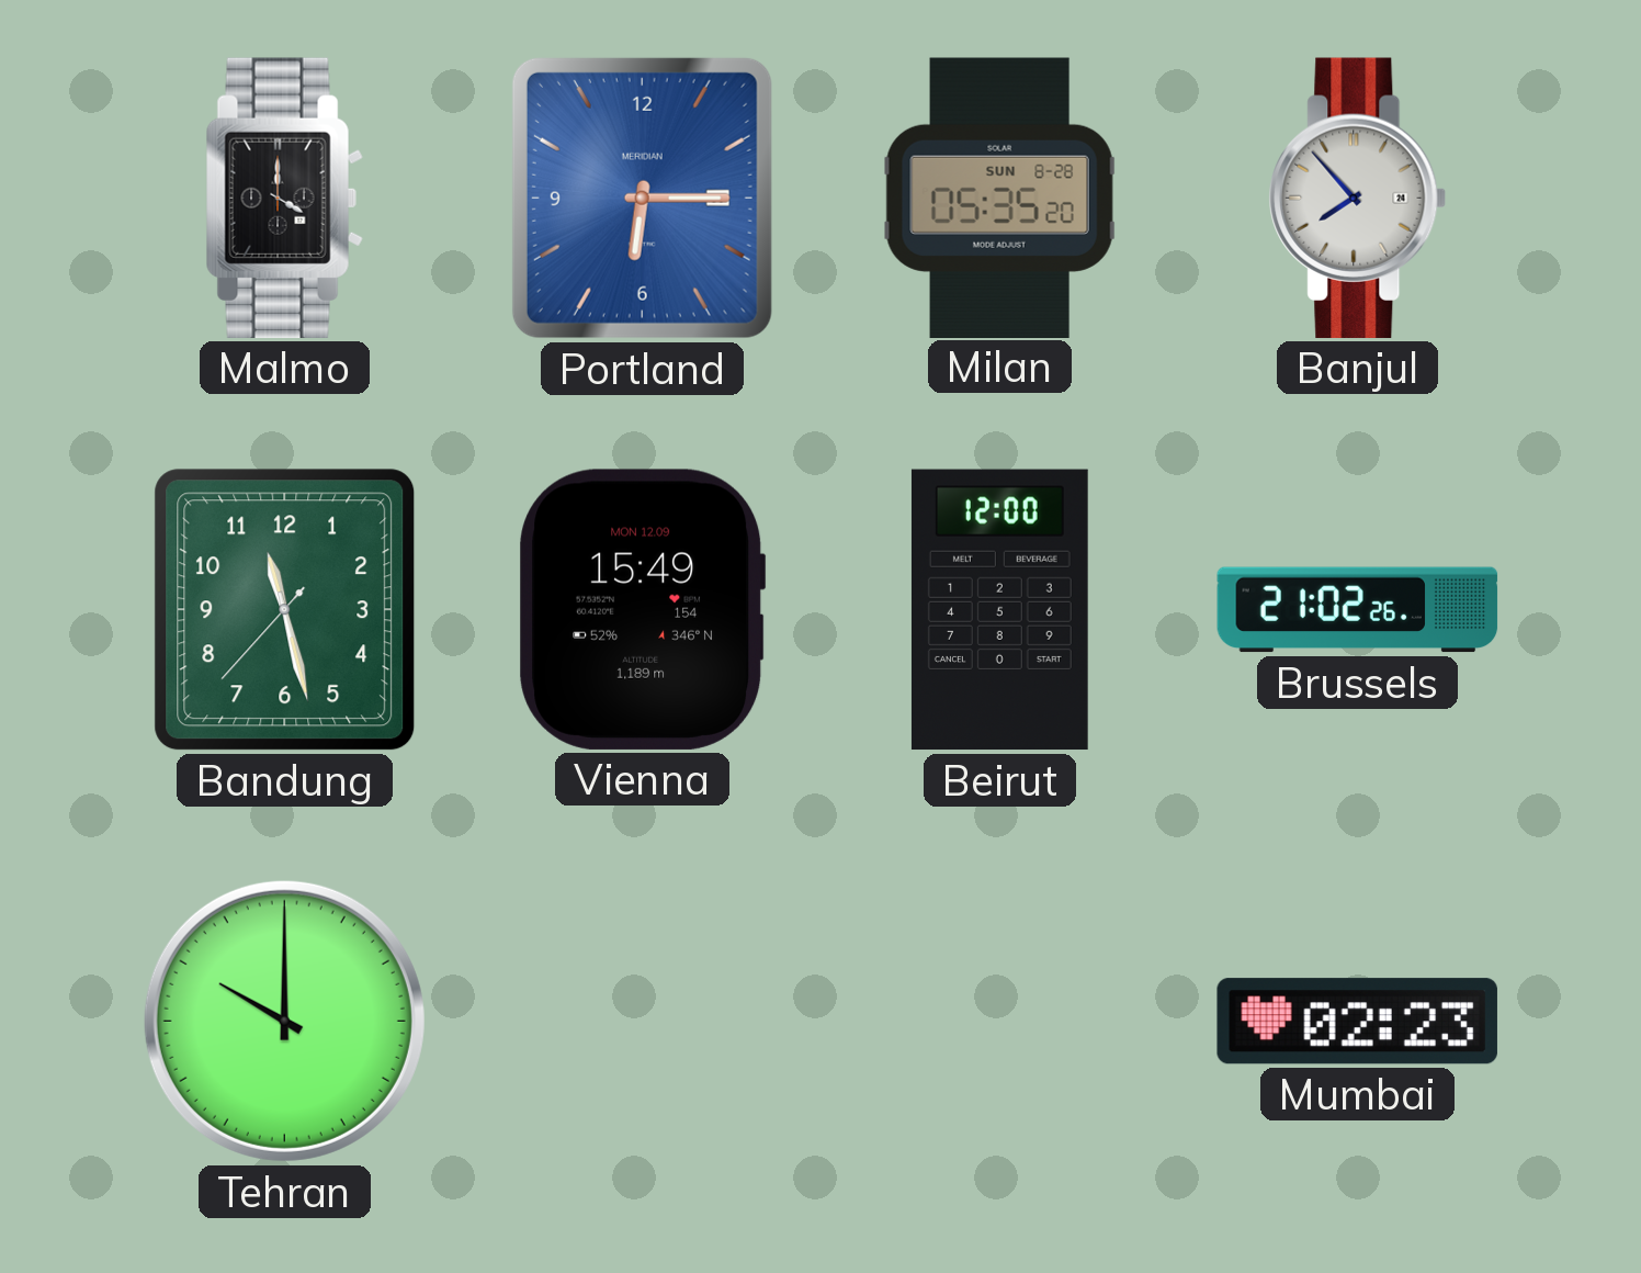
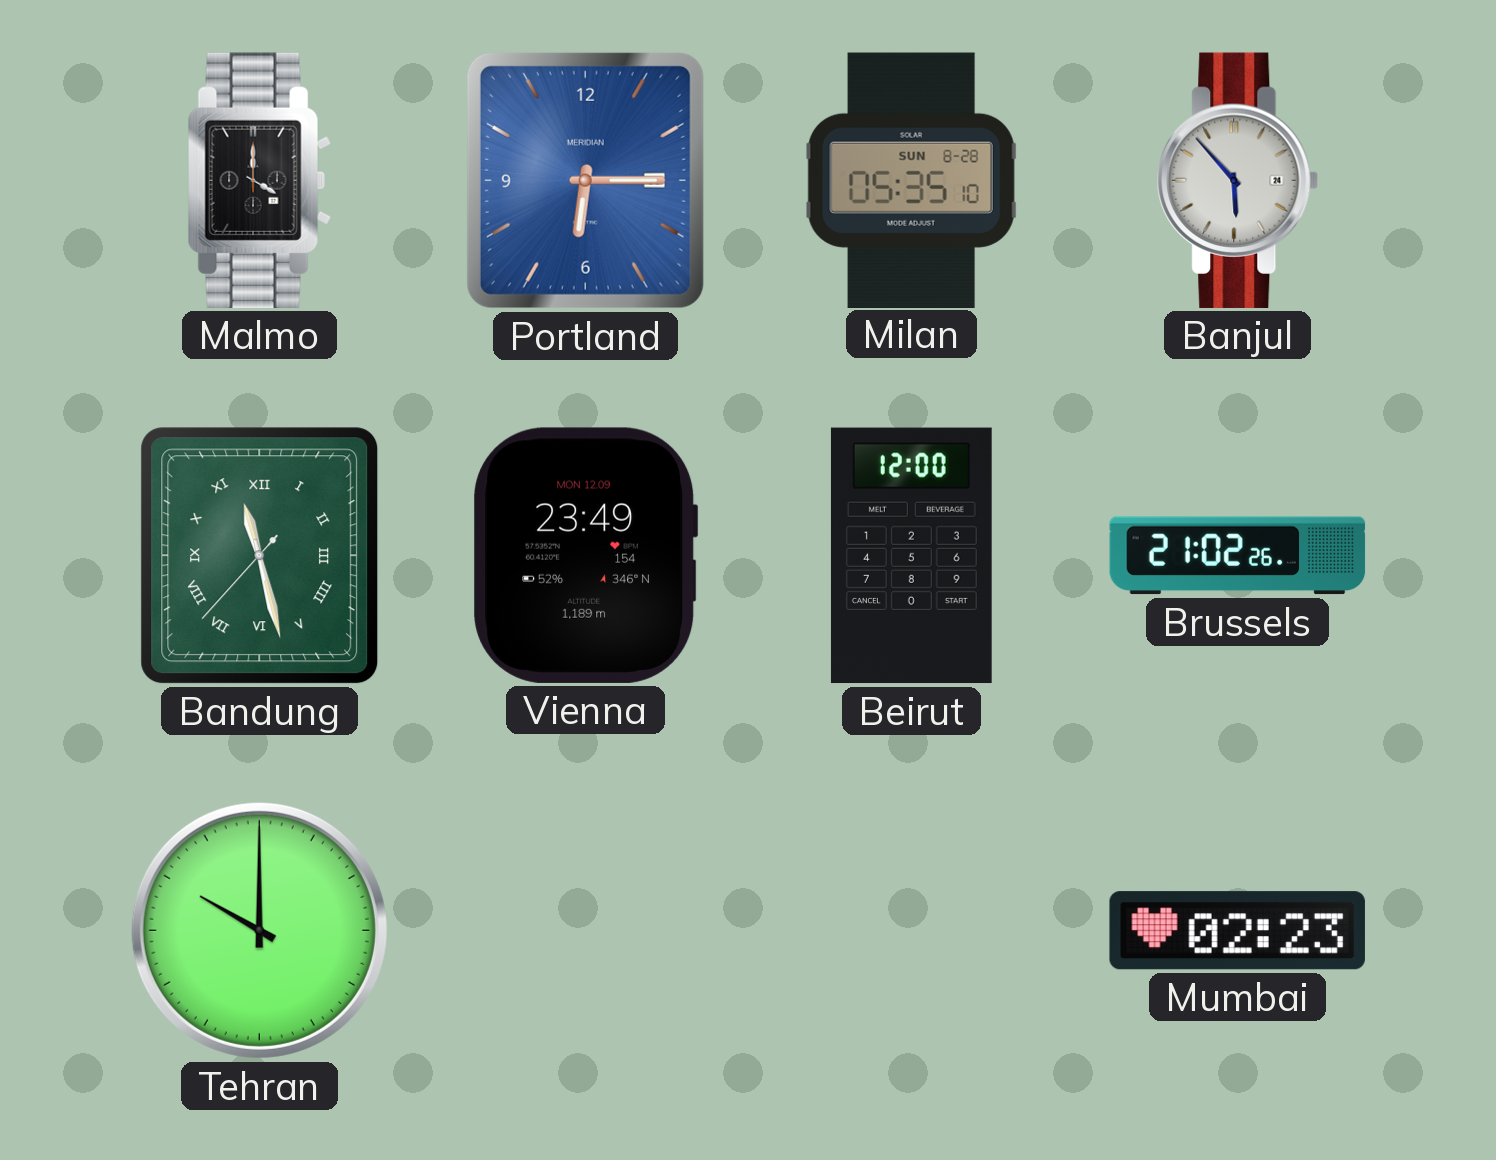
Milan: 05:35:20 -> 05:35:10 (911, 180)
Banjul: 7:53 -> 5:53 (1238, 180)
Bandung numerals: Arabic -> Roman (260, 556)
Vienna: 15:49 -> 23:49 (586, 555)
